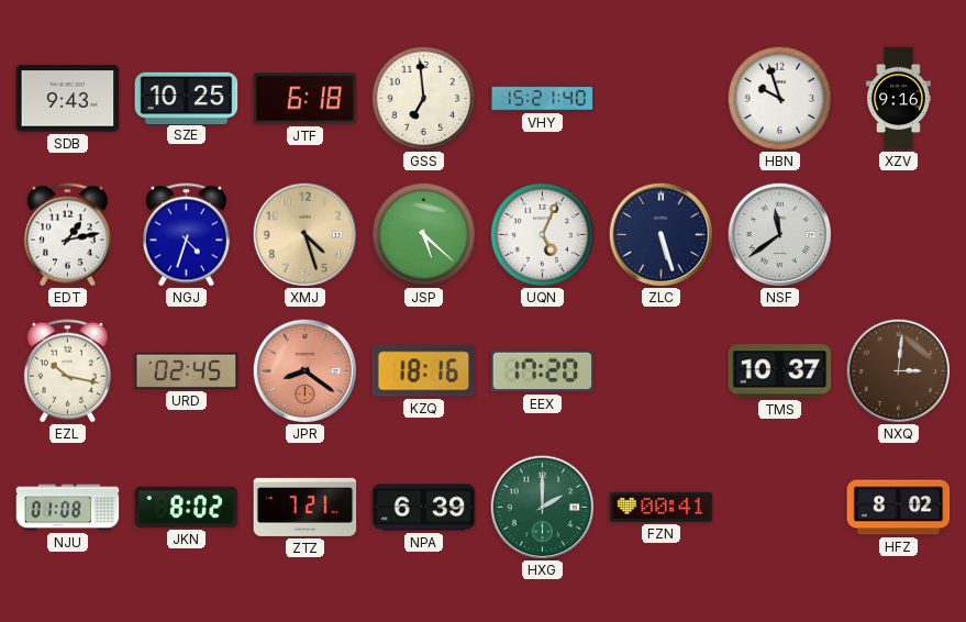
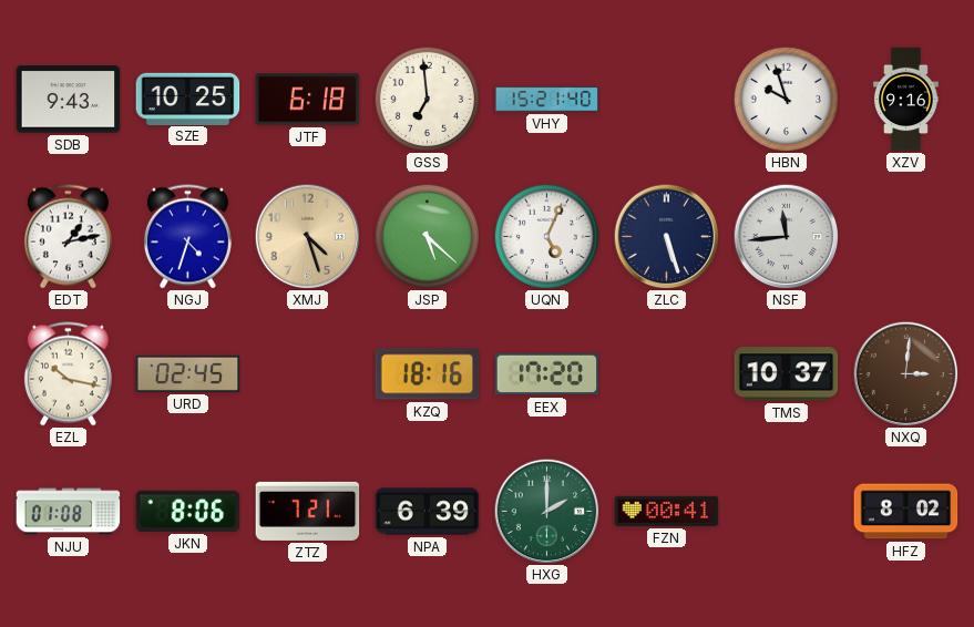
NSF: 11:39 -> 11:44 (786, 236)
JPR: 8:21 -> none (304, 370)
JKN: 8:02 -> 8:06 (188, 511)
